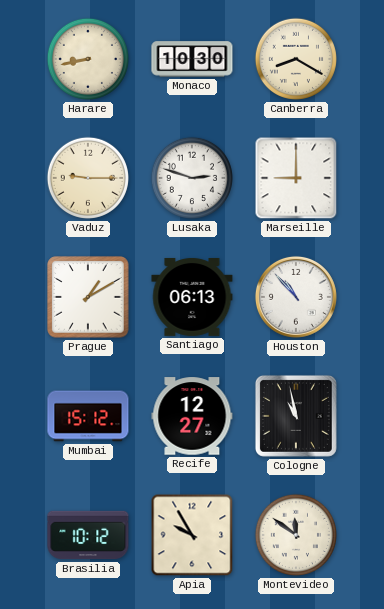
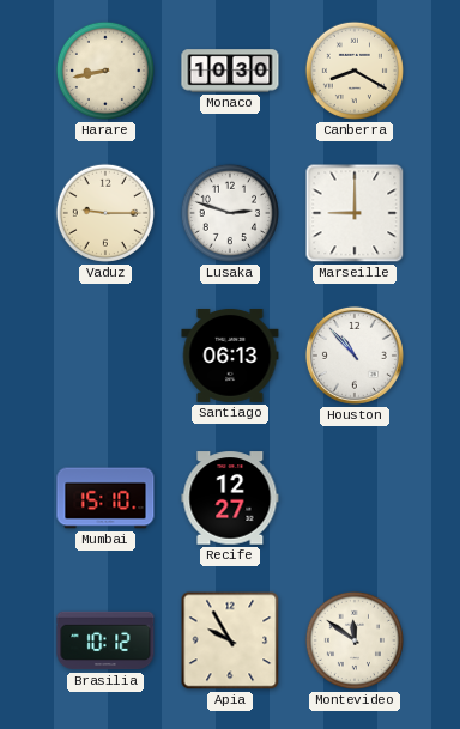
Prague: 1:10 -> none (88, 297)
Mumbai: 15:12 -> 15:10 (105, 498)
Cologne: 10:58 -> none (296, 416)
